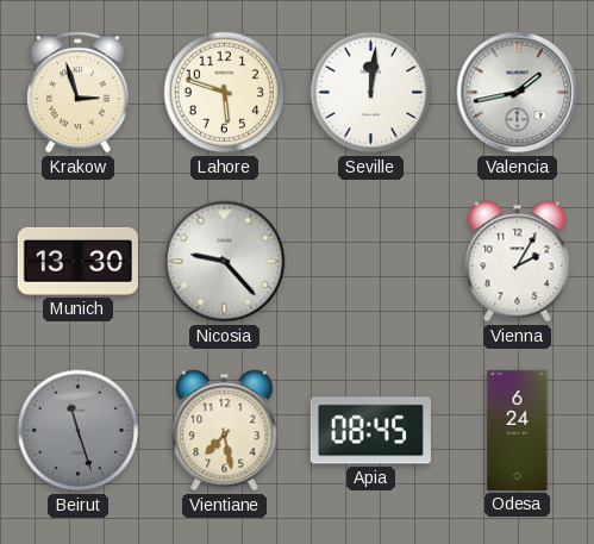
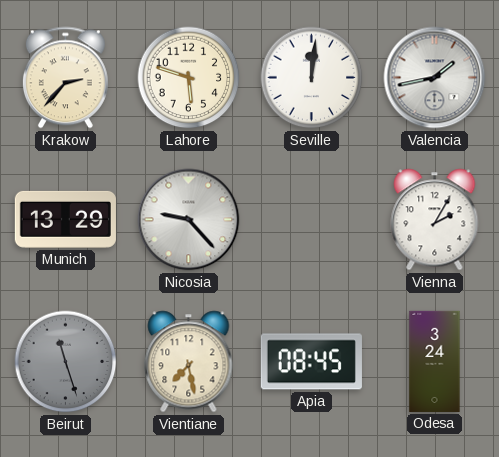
Krakow: 2:57 -> 2:37 (65, 78)
Munich: 13:30 -> 13:29 (65, 219)
Odesa: 6:24 -> 3:24 (435, 361)
